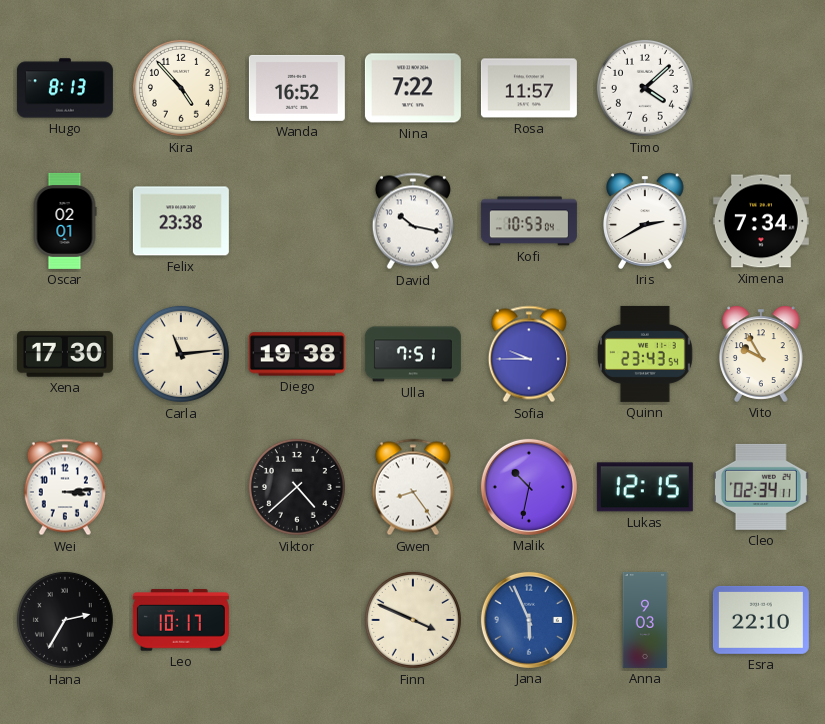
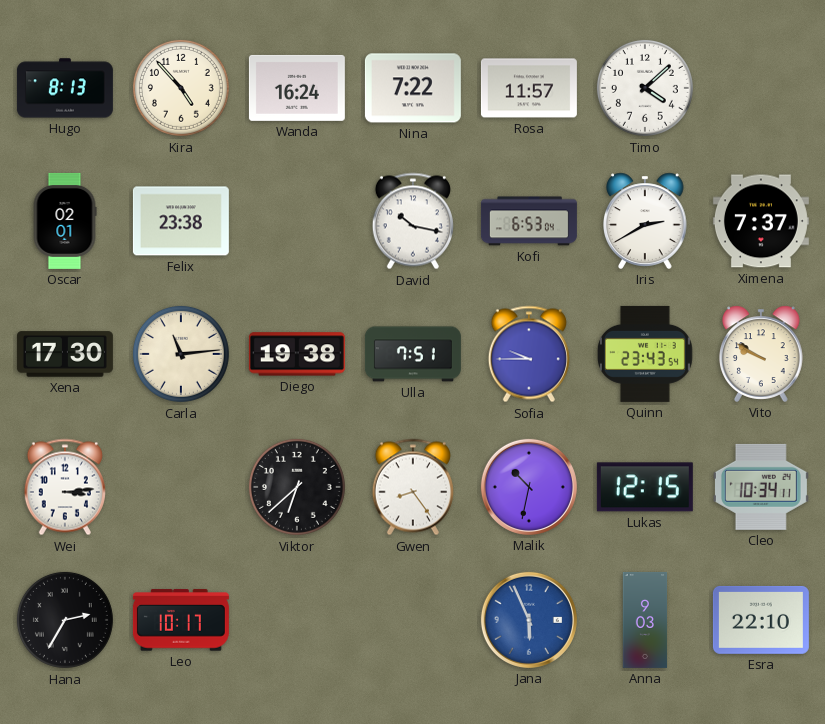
Wanda: 16:52 -> 16:24 (297, 88)
Kofi: 10:53 -> 6:53 (529, 221)
Ximena: 7:34 -> 7:37 (761, 221)
Vito: 9:55 -> 9:50 (762, 354)
Viktor: 4:38 -> 6:38 (297, 487)
Cleo: 02:34 -> 10:34 (761, 487)
Finn: 3:49 -> none (413, 620)
